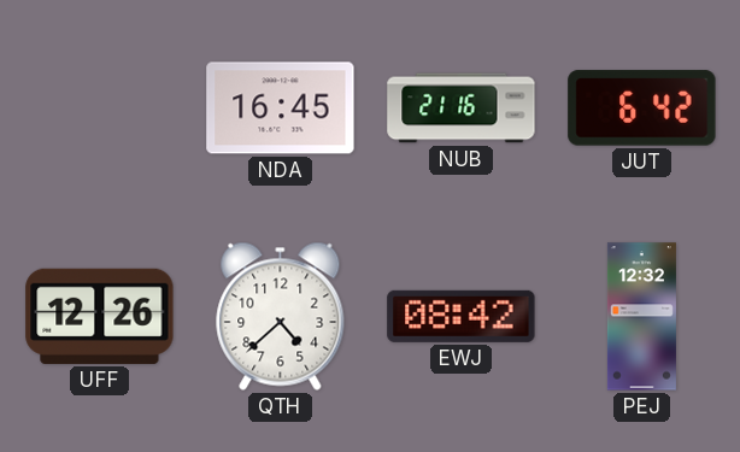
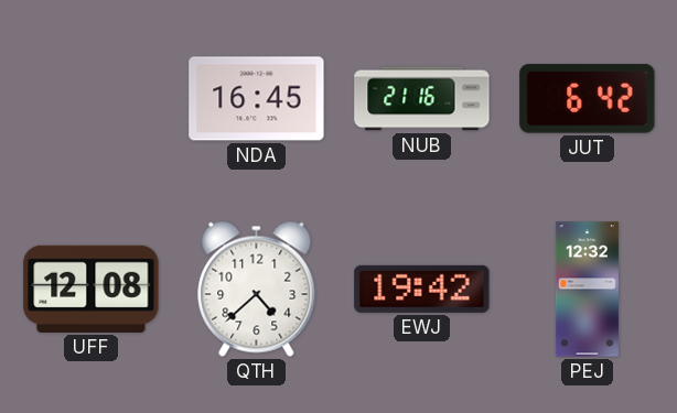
UFF: 12:26 -> 12:08 (92, 289)
EWJ: 08:42 -> 19:42 (422, 289)
